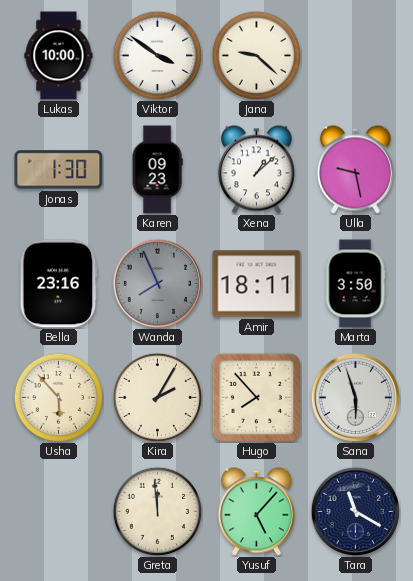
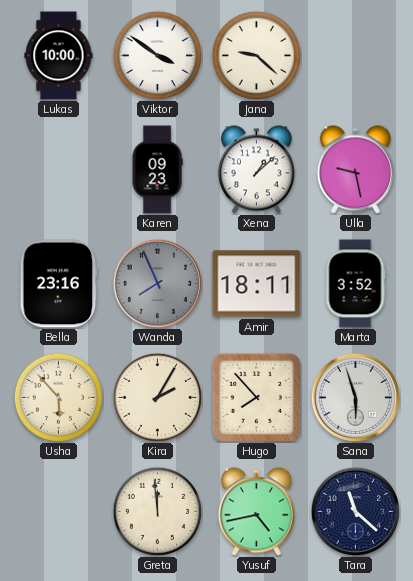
Jonas: 1:30 -> none (59, 170)
Marta: 3:50 -> 3:52 (355, 284)
Yusuf: 5:07 -> 4:43 (256, 512)
Tara: 11:20 -> 11:22 (355, 511)
